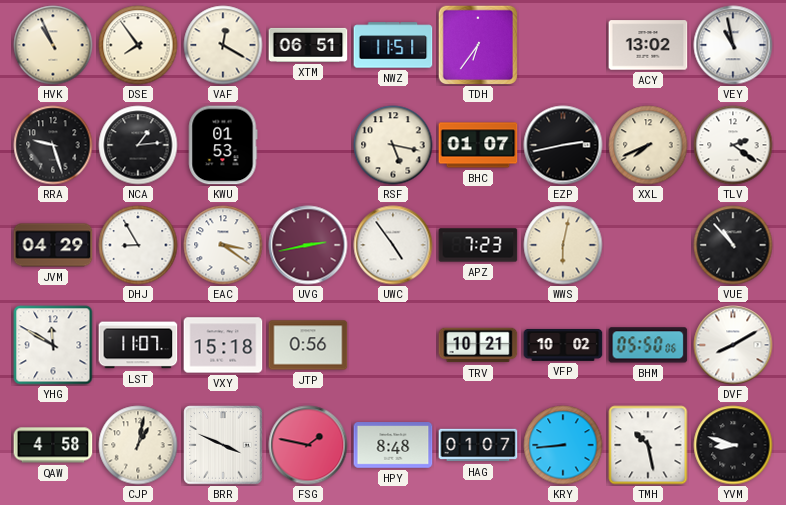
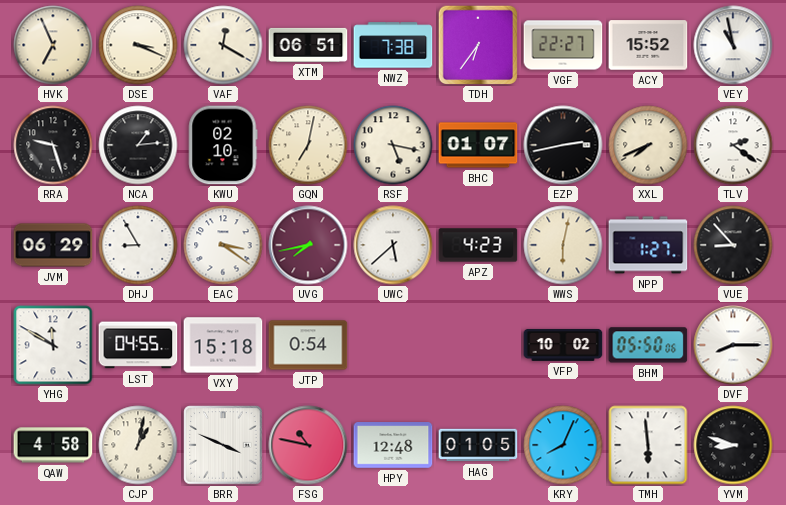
HVK: 10:56 -> 6:56 (53, 45)
DSE: 7:54 -> 3:19 (138, 45)
NWZ: 11:51 -> 7:38 (393, 45)
VGF: none -> 22:27 (563, 45)
ACY: 13:02 -> 15:52 (648, 45)
KWU: 01:53 -> 02:10 (223, 145)
GQN: none -> 7:02 (308, 145)
JVM: 04:29 -> 06:29 (53, 245)
UVG: 2:43 -> 7:43 (308, 245)
UWC: 4:54 -> 5:38 (393, 245)
APZ: 7:23 -> 4:23 (478, 245)
NPP: none -> 1:27 (648, 245)
VUE: 10:53 -> 8:53 (733, 245)
LST: 11:07 -> 04:55 (138, 345)
JTP: 0:56 -> 0:54 (308, 345)
TRV: 10:21 -> none (478, 345)
DVF: 8:10 -> 8:15 (733, 345)
FSG: 1:47 -> 10:47 (308, 445)
HPY: 8:48 -> 12:48 (393, 445)
HAG: 01:07 -> 01:05 (478, 445)
KRY: 8:44 -> 8:04 (563, 445)
TMH: 10:28 -> 5:59 (648, 445)
